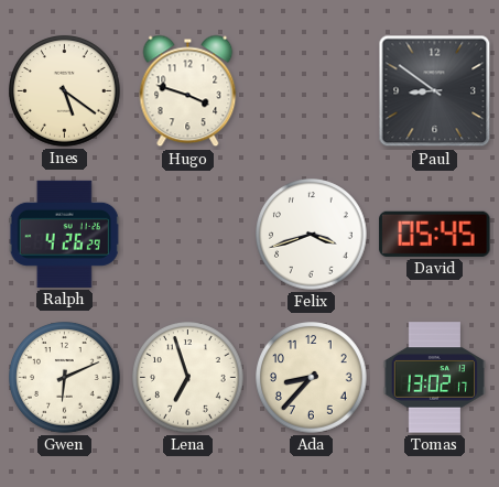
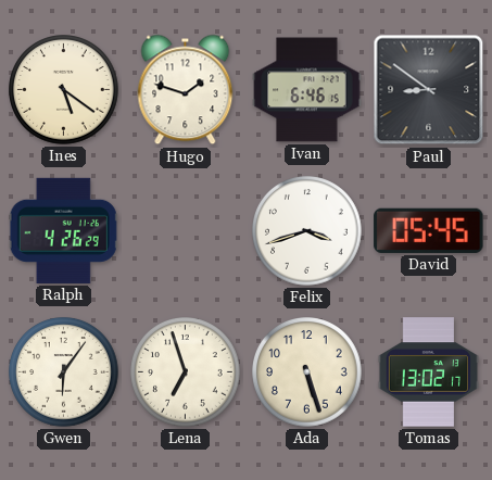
Hugo: 3:48 -> 1:48 (186, 90)
Ivan: none -> 6:46 (307, 90)
Gwen: 6:11 -> 6:06 (64, 372)
Ada: 8:37 -> 5:27 (307, 372)
